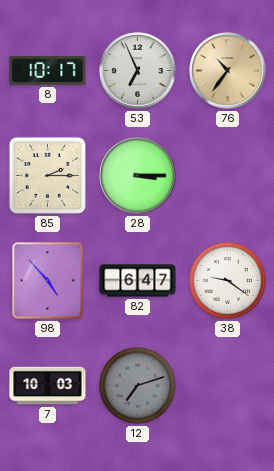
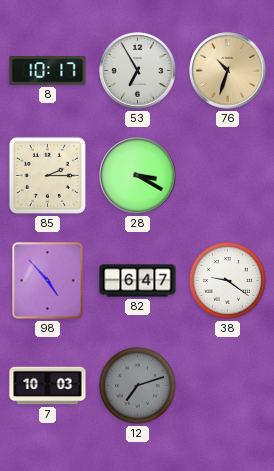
53: 6:56 -> 6:55 (138, 71)
76: 10:36 -> 10:33 (228, 71)
28: 3:15 -> 3:20 (138, 176)
